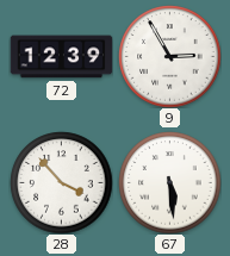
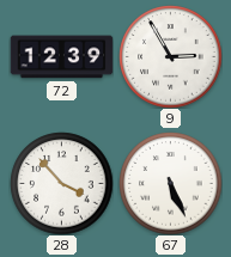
67: 5:29 -> 5:26 (170, 183)
